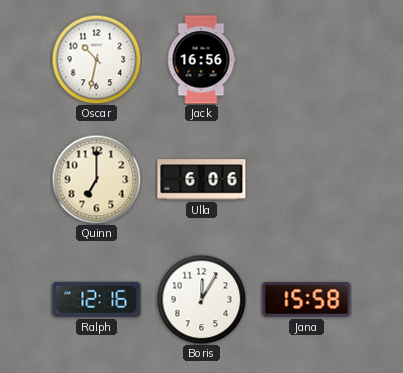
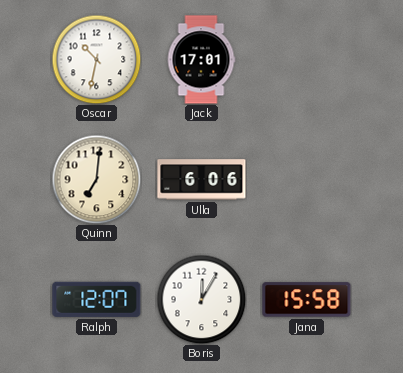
Jack: 16:56 -> 17:01 (201, 60)
Quinn: 7:00 -> 7:01 (96, 179)
Ralph: 12:16 -> 12:07 (97, 299)
